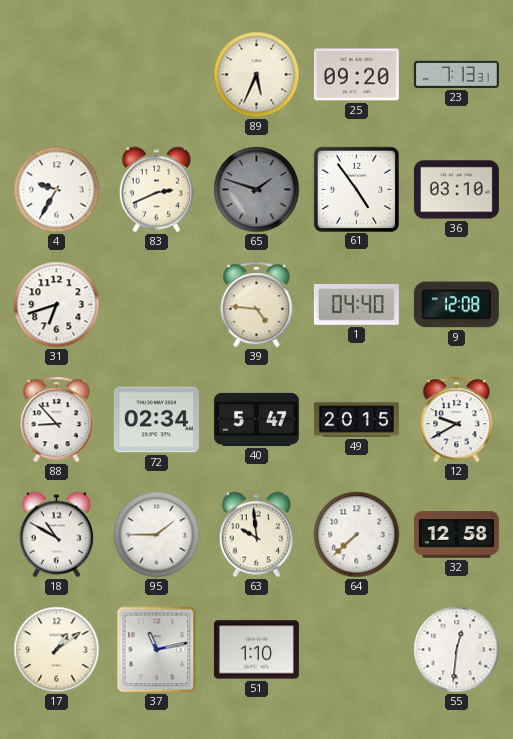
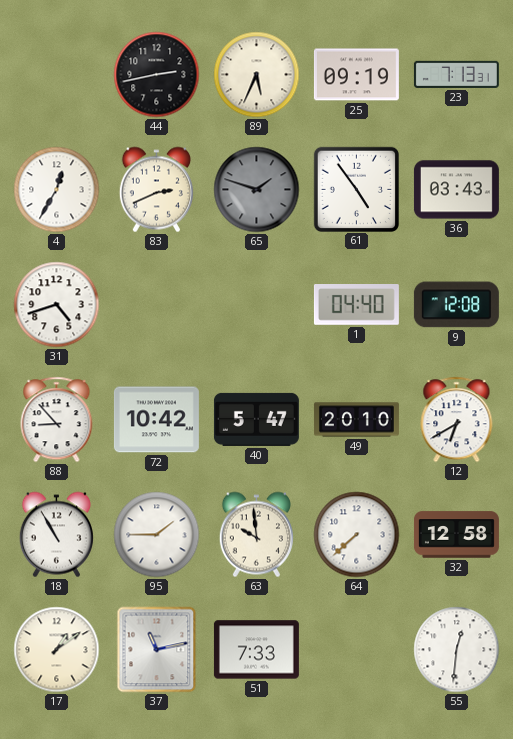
44: none -> 2:43 (157, 75)
25: 09:20 -> 09:19 (356, 75)
4: 9:35 -> 12:35 (57, 190)
36: 03:10 -> 03:43 (456, 190)
31: 6:42 -> 4:42 (57, 305)
39: 4:46 -> none (257, 305)
72: 02:34 -> 10:42 (156, 420)
49: 20:15 -> 20:10 (356, 420)
12: 9:40 -> 6:40 (457, 420)
18: 10:50 -> 10:55 (56, 535)
51: 1:10 -> 7:33 (256, 650)
